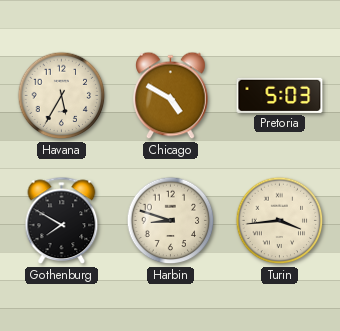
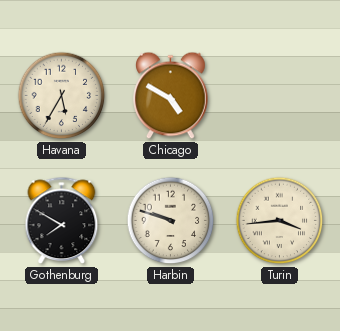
Pretoria: 5:03 -> none (280, 95)
Harbin: 8:48 -> 9:48 (171, 221)
